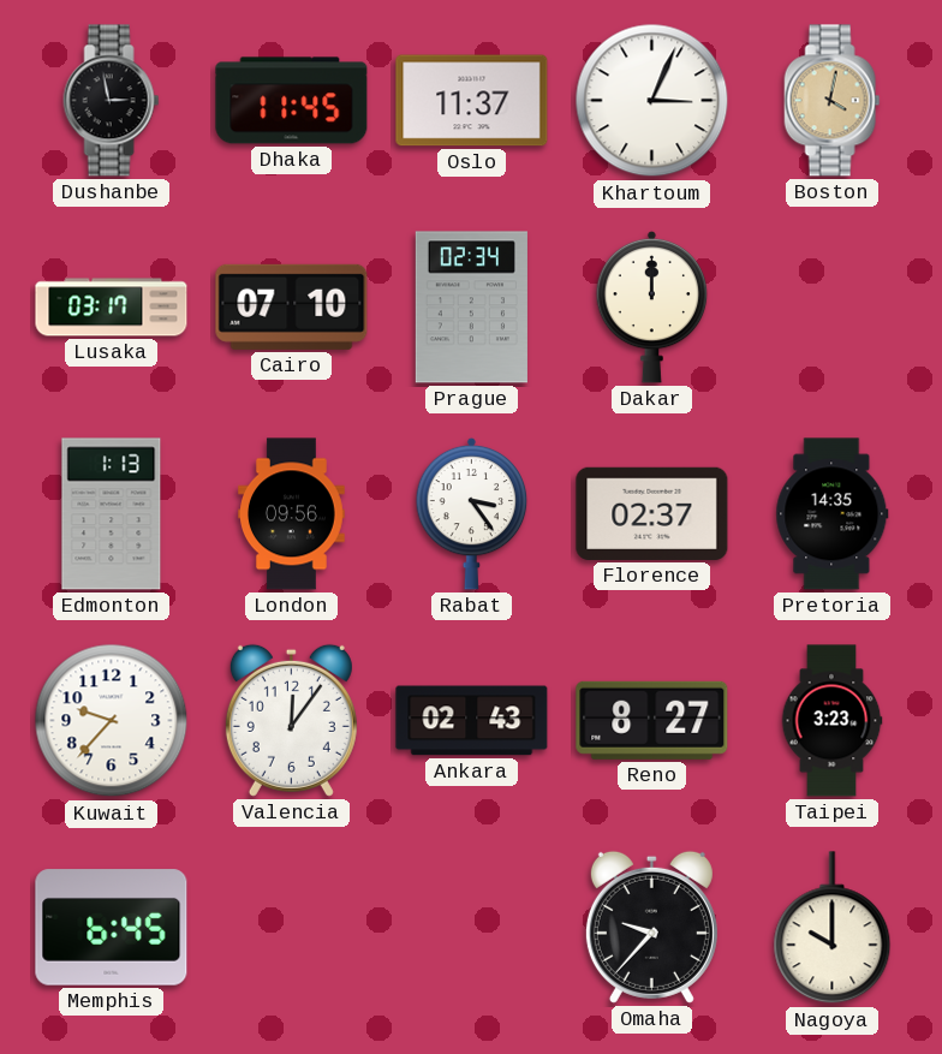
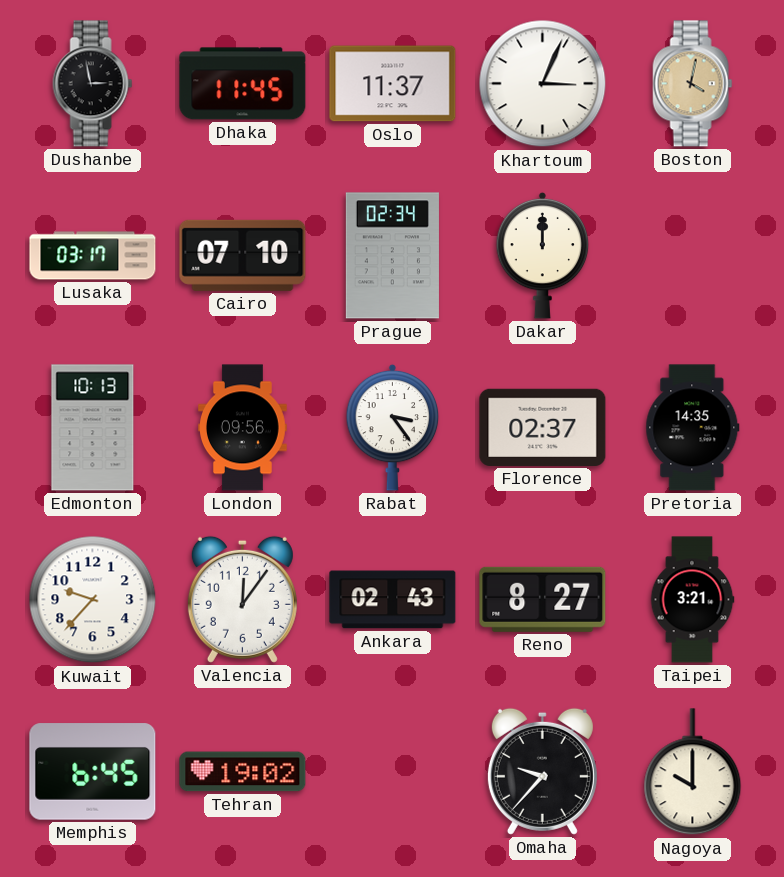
Edmonton: 1:13 -> 10:13 (93, 428)
Taipei: 3:23 -> 3:21 (692, 600)
Tehran: none -> 19:02 (243, 772)
